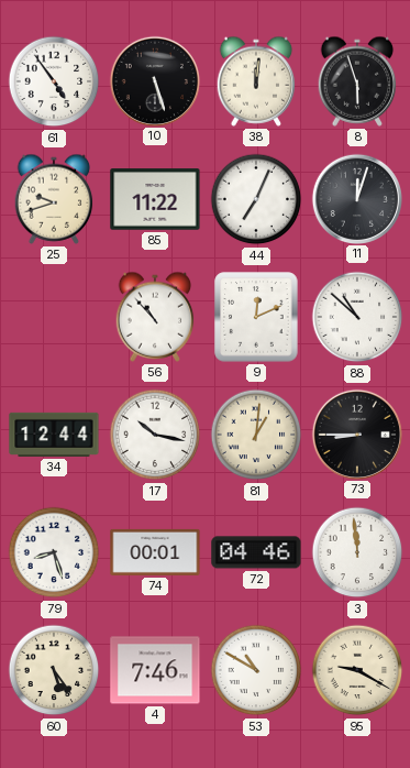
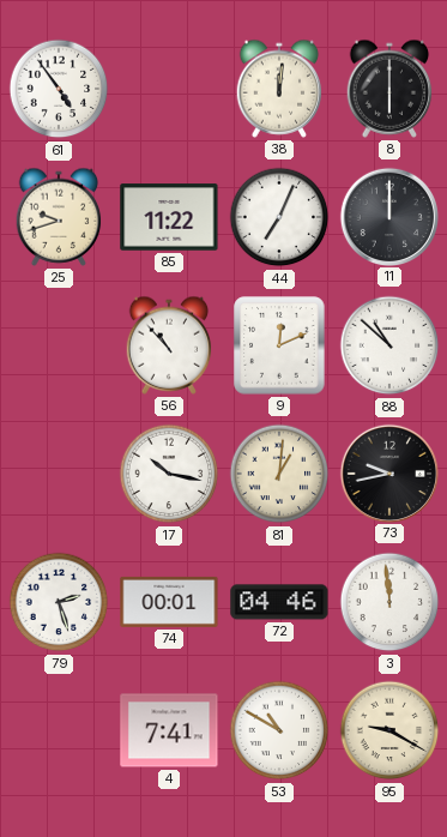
10: 5:27 -> none (154, 80)
8: 5:57 -> 6:00 (389, 89)
11: 12:03 -> 12:00 (388, 216)
34: 12:44 -> none (54, 435)
73: 8:45 -> 9:43 (388, 472)
79: 8:27 -> 2:27 (59, 602)
60: 5:24 -> none (54, 670)
4: 7:46 -> 7:41 (169, 730)
